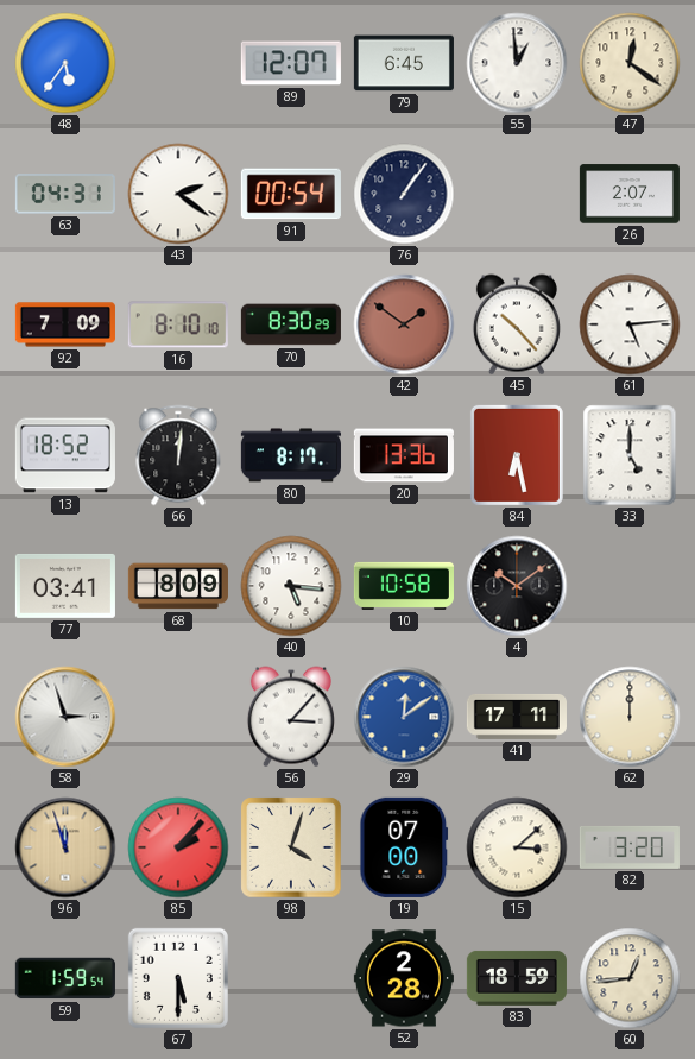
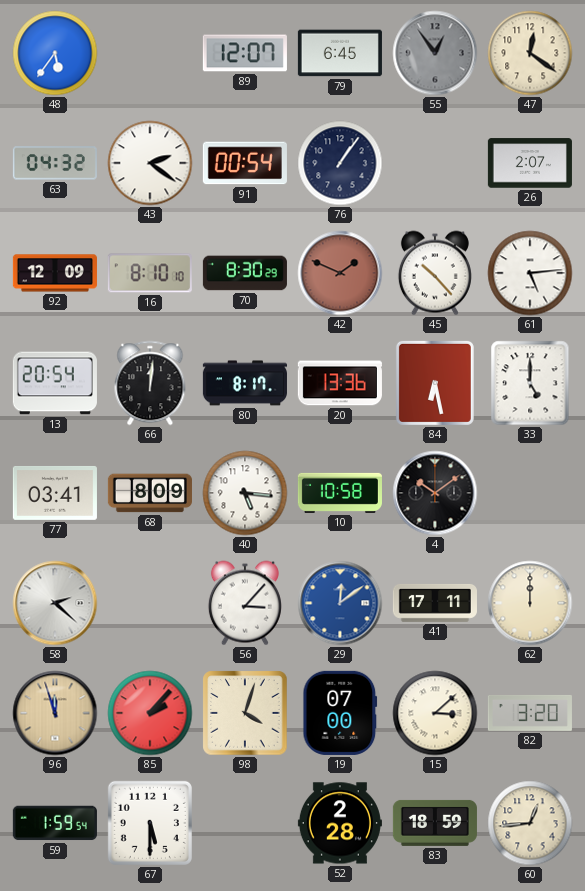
55: 12:59 -> 12:54 (435, 53)
55 dial: white -> grey (435, 53)
63: 04:31 -> 04:32 (55, 163)
92: 7:09 -> 12:09 (55, 273)
42: 1:51 -> 1:49 (340, 273)
13: 18:52 -> 20:54 (55, 383)
58: 2:57 -> 2:22 (55, 603)
